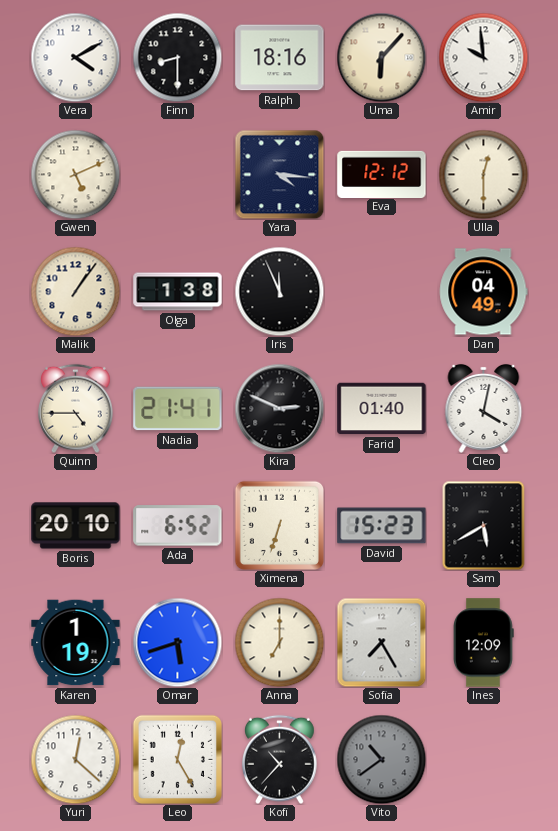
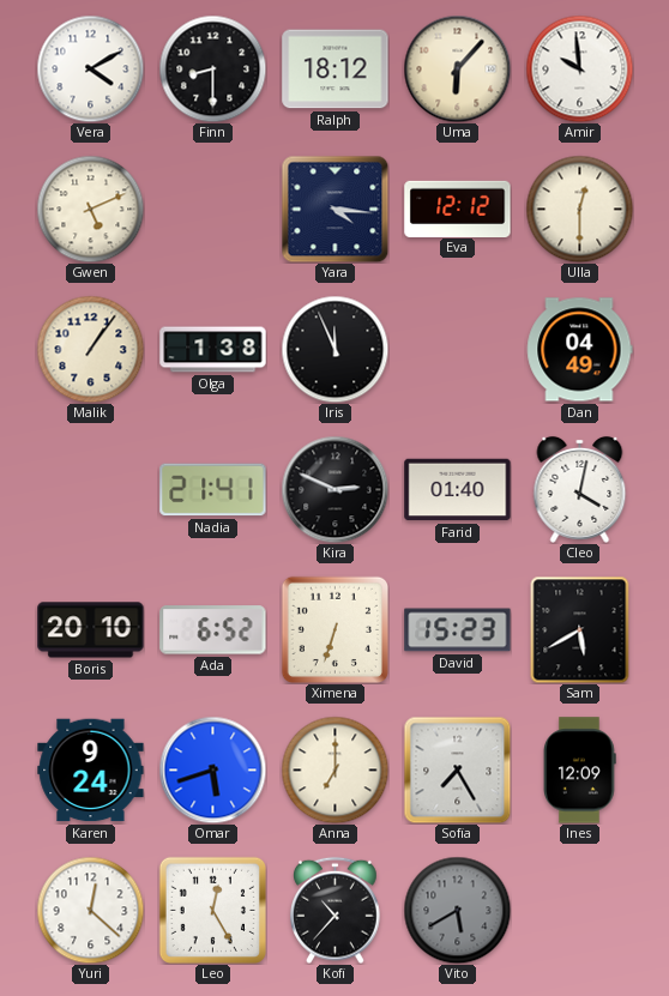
Ralph: 18:16 -> 18:12 (336, 70)
Quinn: 4:45 -> none (76, 408)
Karen: 1:19 -> 9:24 (91, 771)
Vito: 10:39 -> 5:40 (457, 910)
